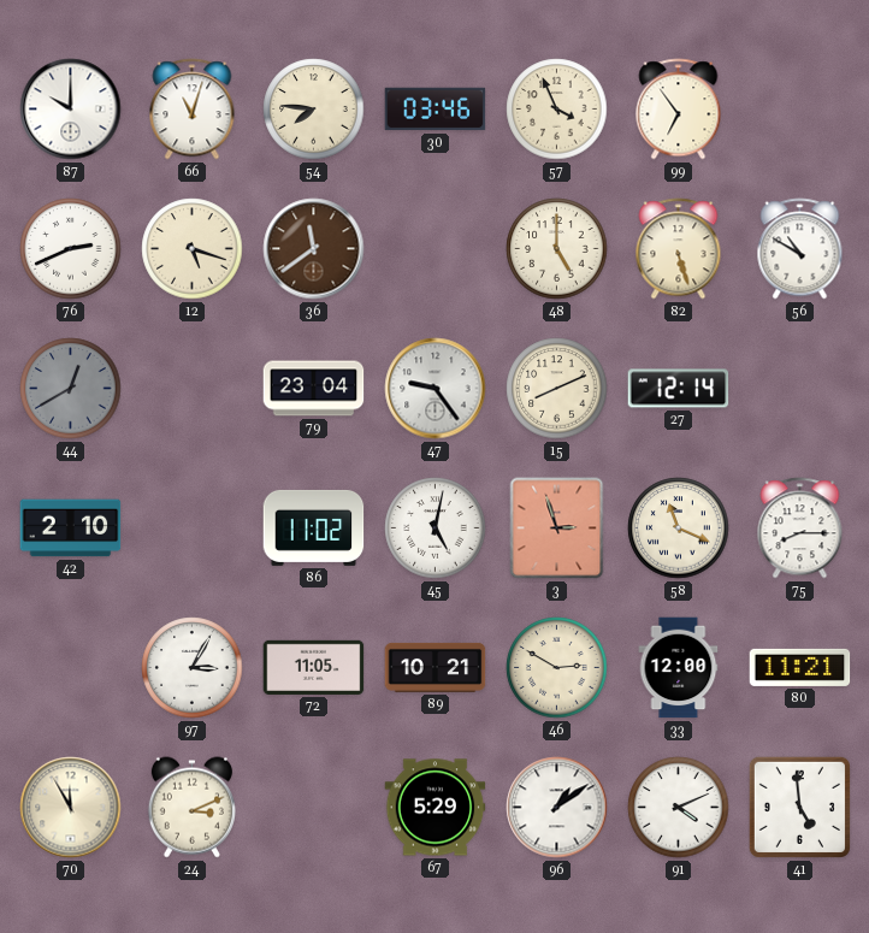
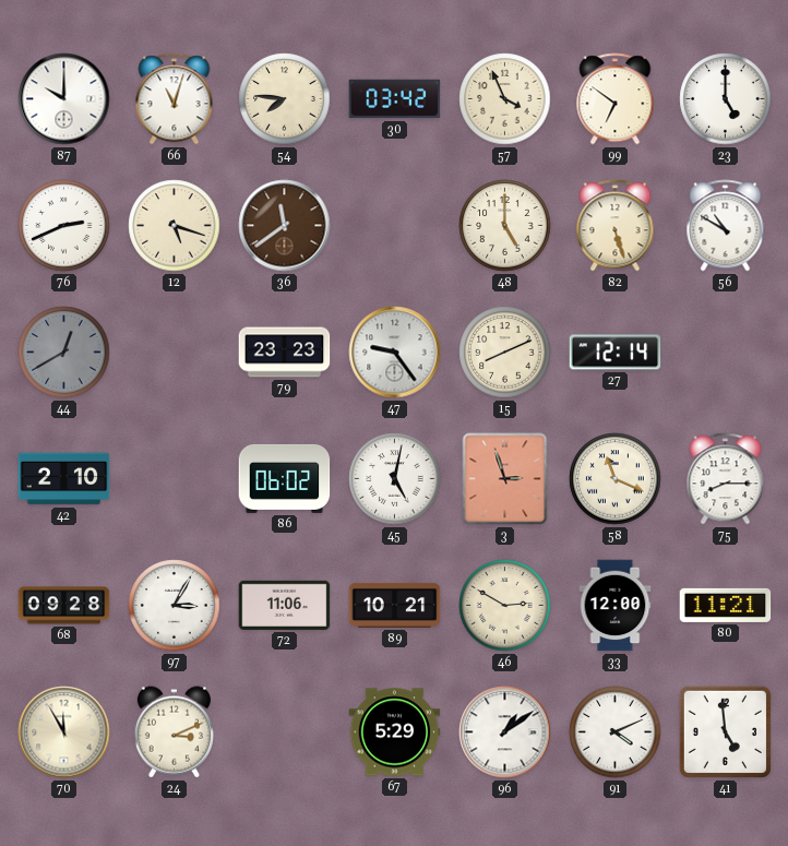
30: 03:46 -> 03:42 (395, 99)
99: 6:54 -> 6:51 (616, 99)
23: none -> 5:00 (726, 99)
79: 23:04 -> 23:23 (285, 353)
86: 11:02 -> 06:02 (285, 478)
68: none -> 09:28 (64, 606)
72: 11:05 -> 11:06 (285, 605)
